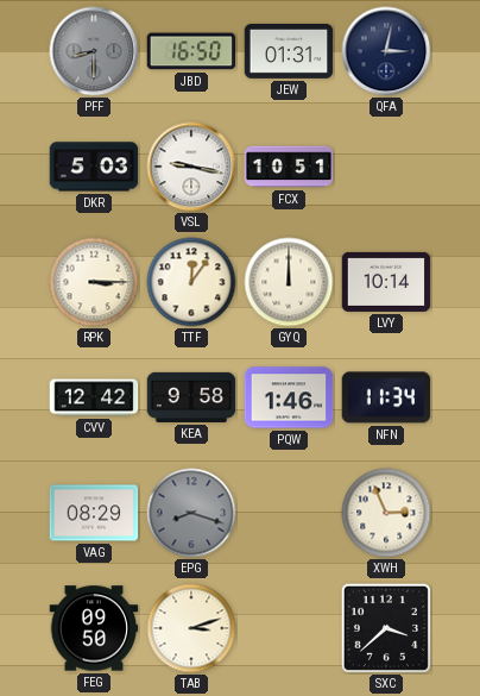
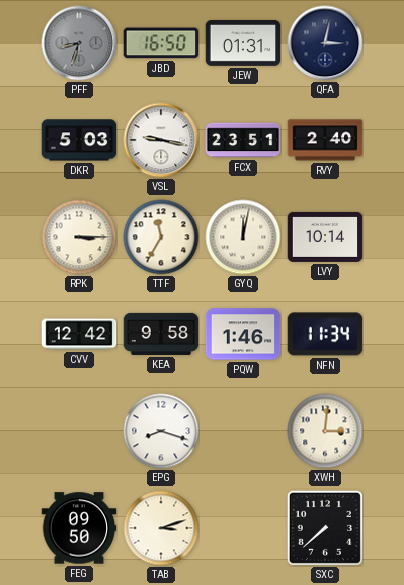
PFF: 8:30 -> 8:33 (79, 43)
FCX: 10:51 -> 23:51 (243, 140)
RVY: none -> 2:40 (325, 140)
TTF: 12:06 -> 11:35 (161, 237)
GYQ: 12:00 -> 12:02 (243, 237)
VAG: 08:29 -> none (94, 513)
EPG dial: grey -> white (161, 431)
XWH: 2:56 -> 3:01 (325, 431)
SXC: 3:38 -> 7:38 (325, 528)
